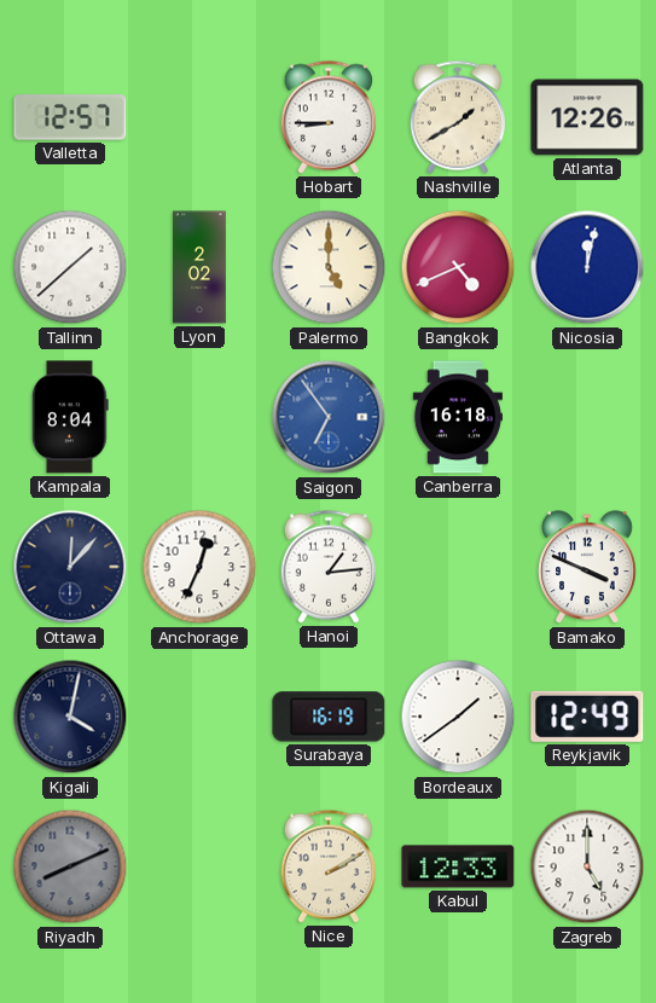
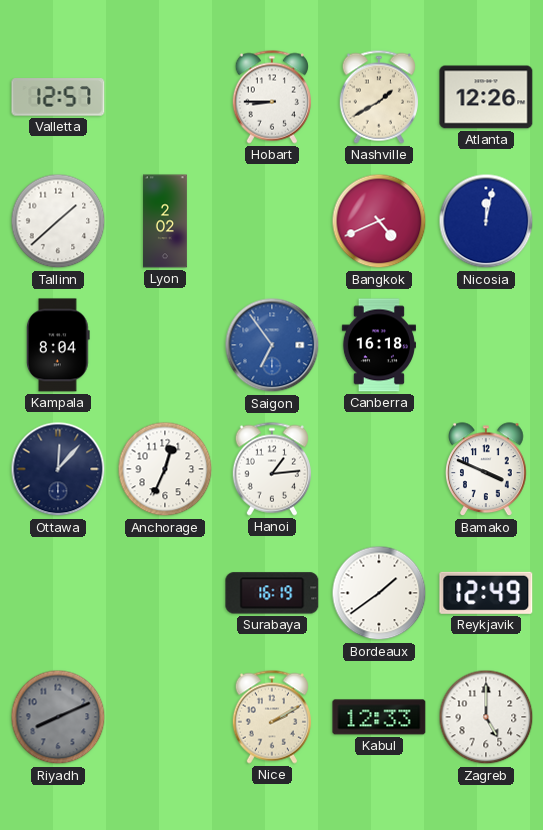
Palermo: 5:00 -> none (329, 267)
Kigali: 4:02 -> none (70, 717)
